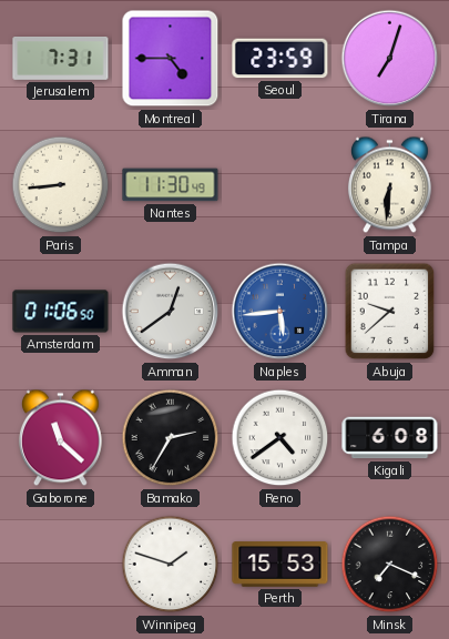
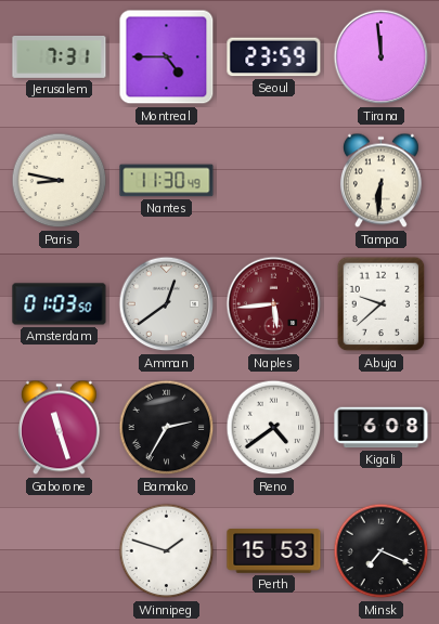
Tirana: 7:03 -> 11:59 (382, 57)
Paris: 8:44 -> 8:47 (60, 181)
Amsterdam: 01:06 -> 01:03 (60, 304)
Naples dial: blue -> burgundy (274, 304)
Gaborone: 11:22 -> 11:27 (59, 428)
